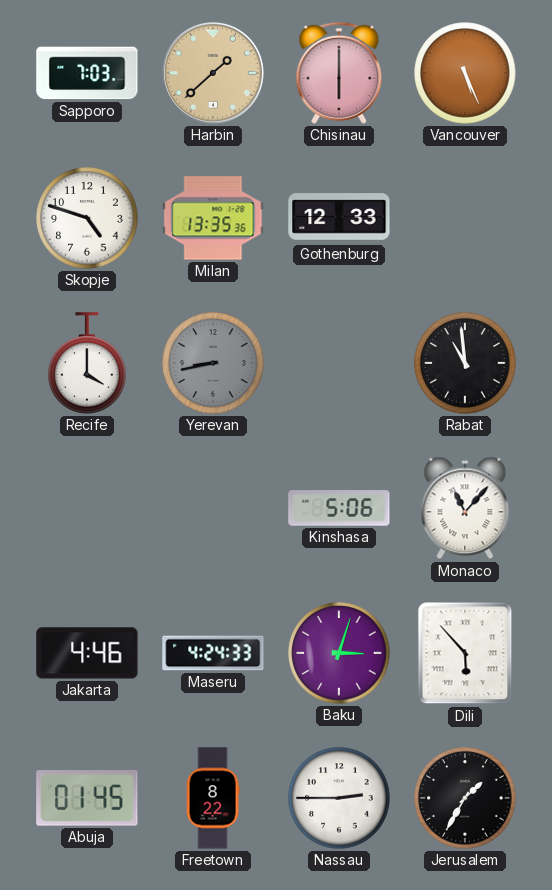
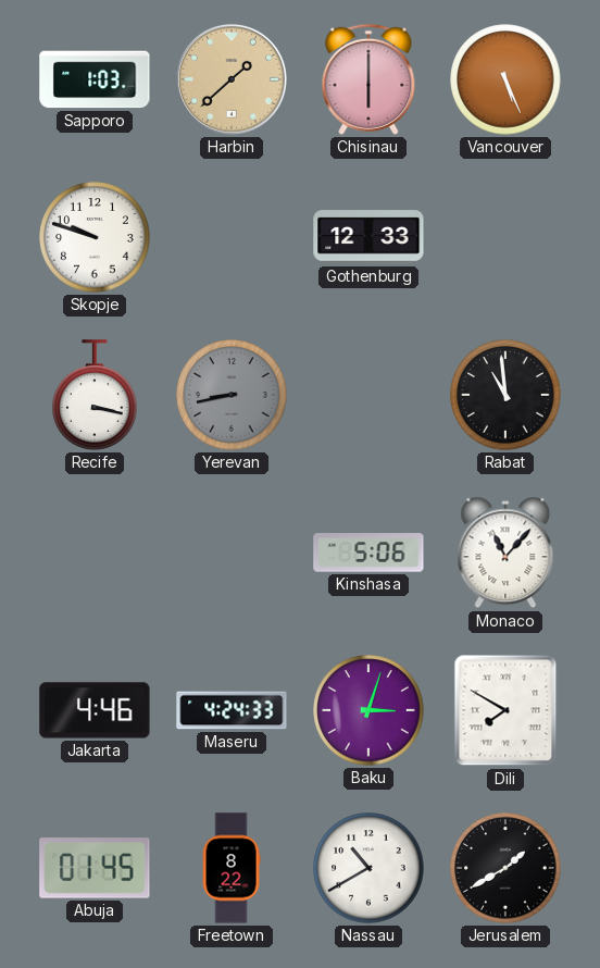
Sapporo: 7:03 -> 1:03 (95, 79)
Skopje: 4:48 -> 9:48 (95, 237)
Milan: 13:35 -> none (213, 218)
Recife: 4:00 -> 3:17 (95, 395)
Dili: 5:53 -> 7:50 (505, 710)
Nassau: 2:45 -> 10:40 (368, 868)
Jerusalem: 1:35 -> 1:40 (505, 868)
